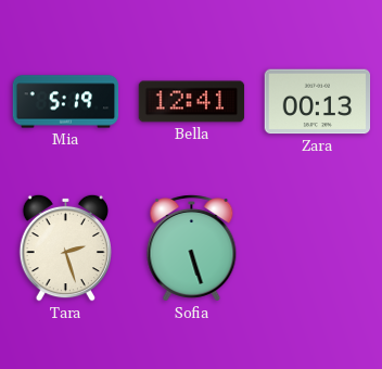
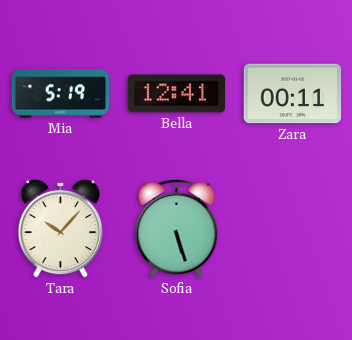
Zara: 00:13 -> 00:11 (293, 94)
Tara: 2:27 -> 10:07 (60, 228)
